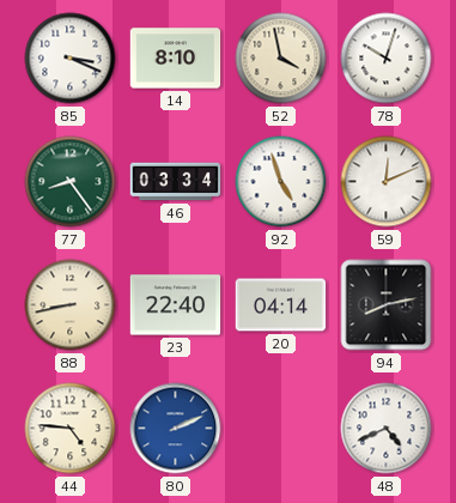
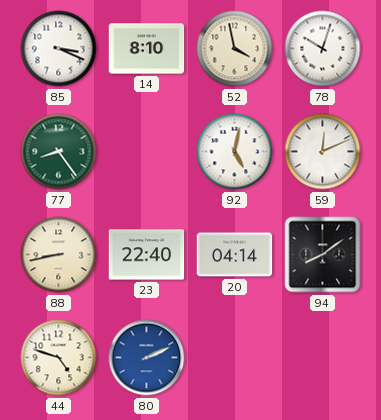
46: 03:34 -> none (176, 182)
92: 4:57 -> 5:02 (235, 152)
94: 8:13 -> 8:09 (323, 255)
44: 4:46 -> 4:48 (59, 358)
48: 4:41 -> none (387, 429)
